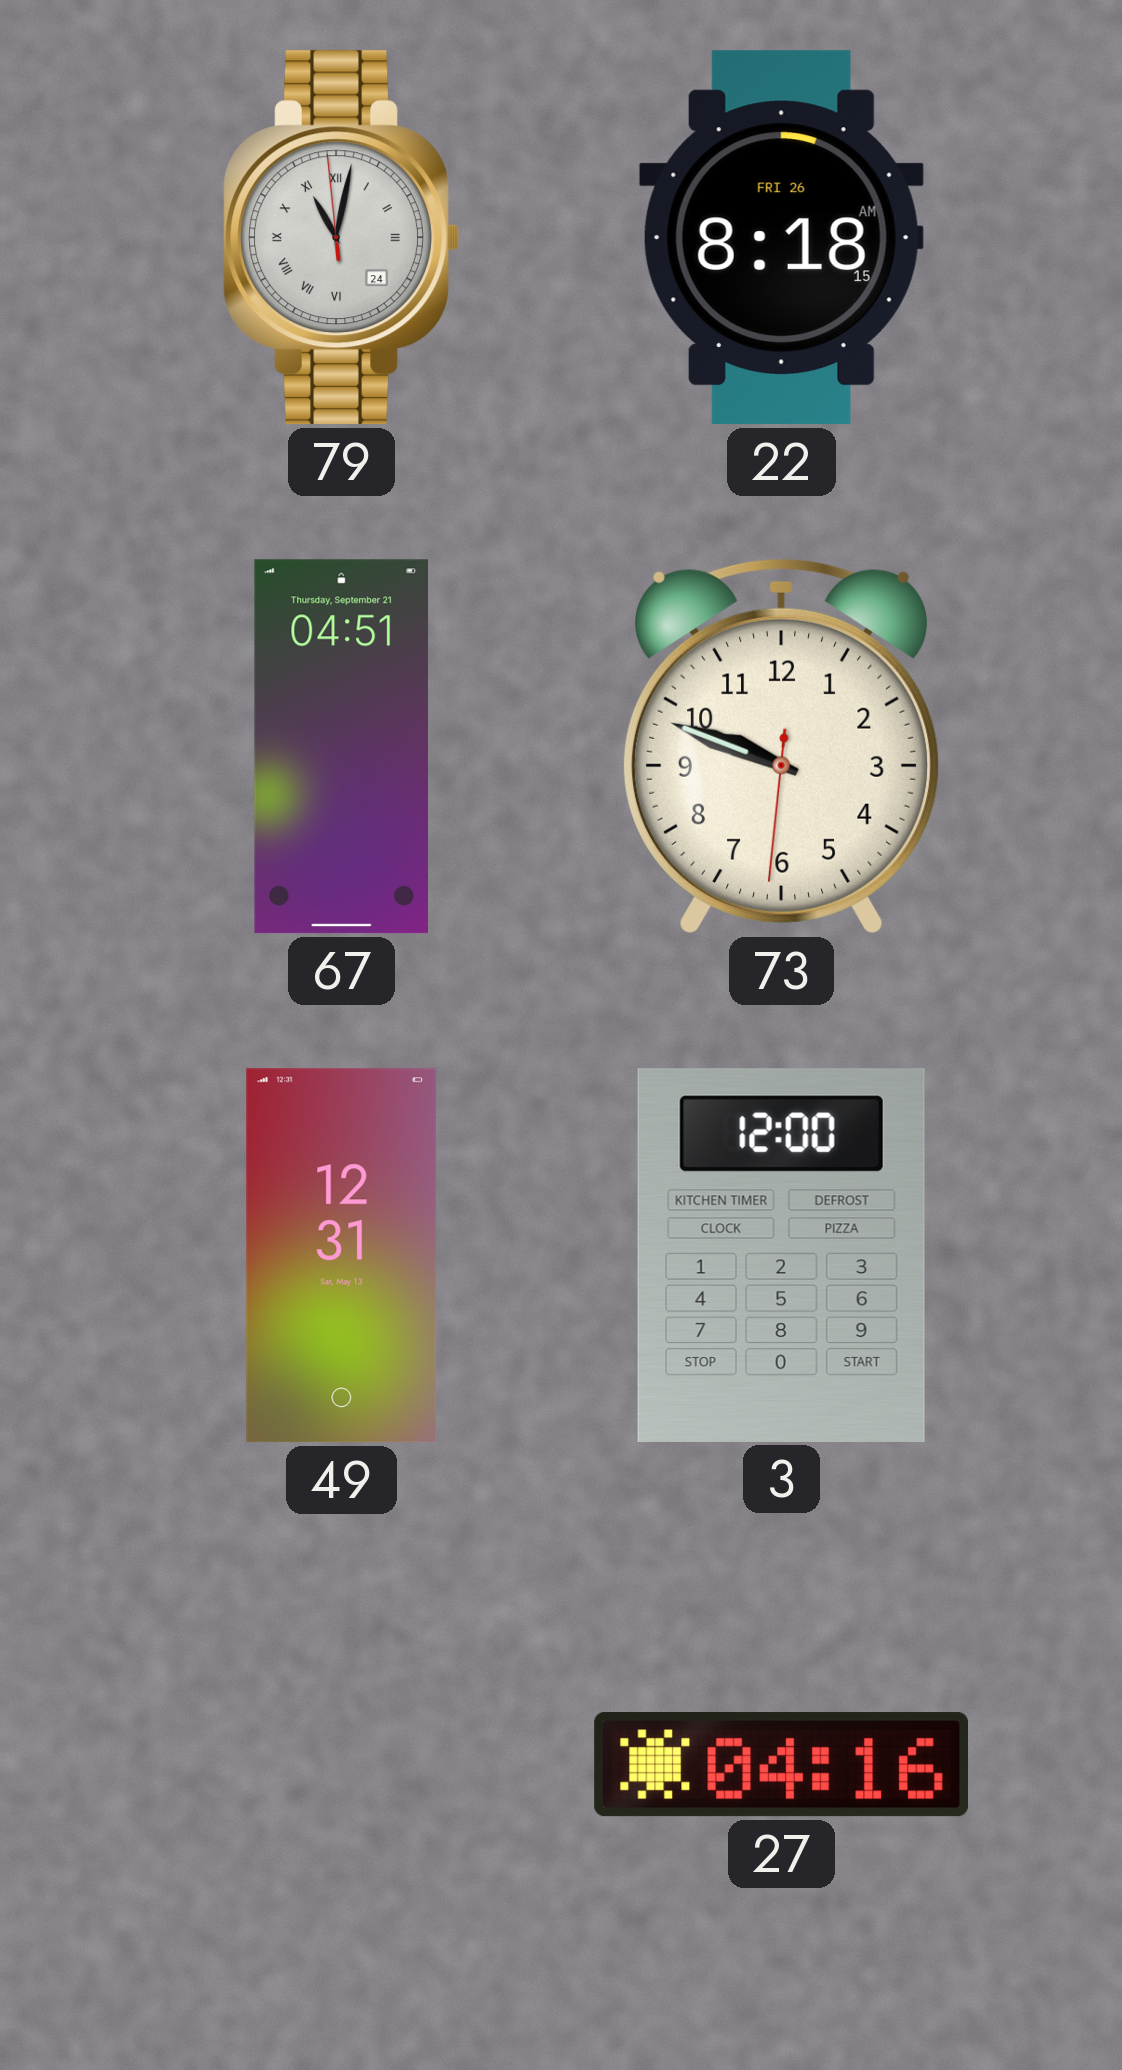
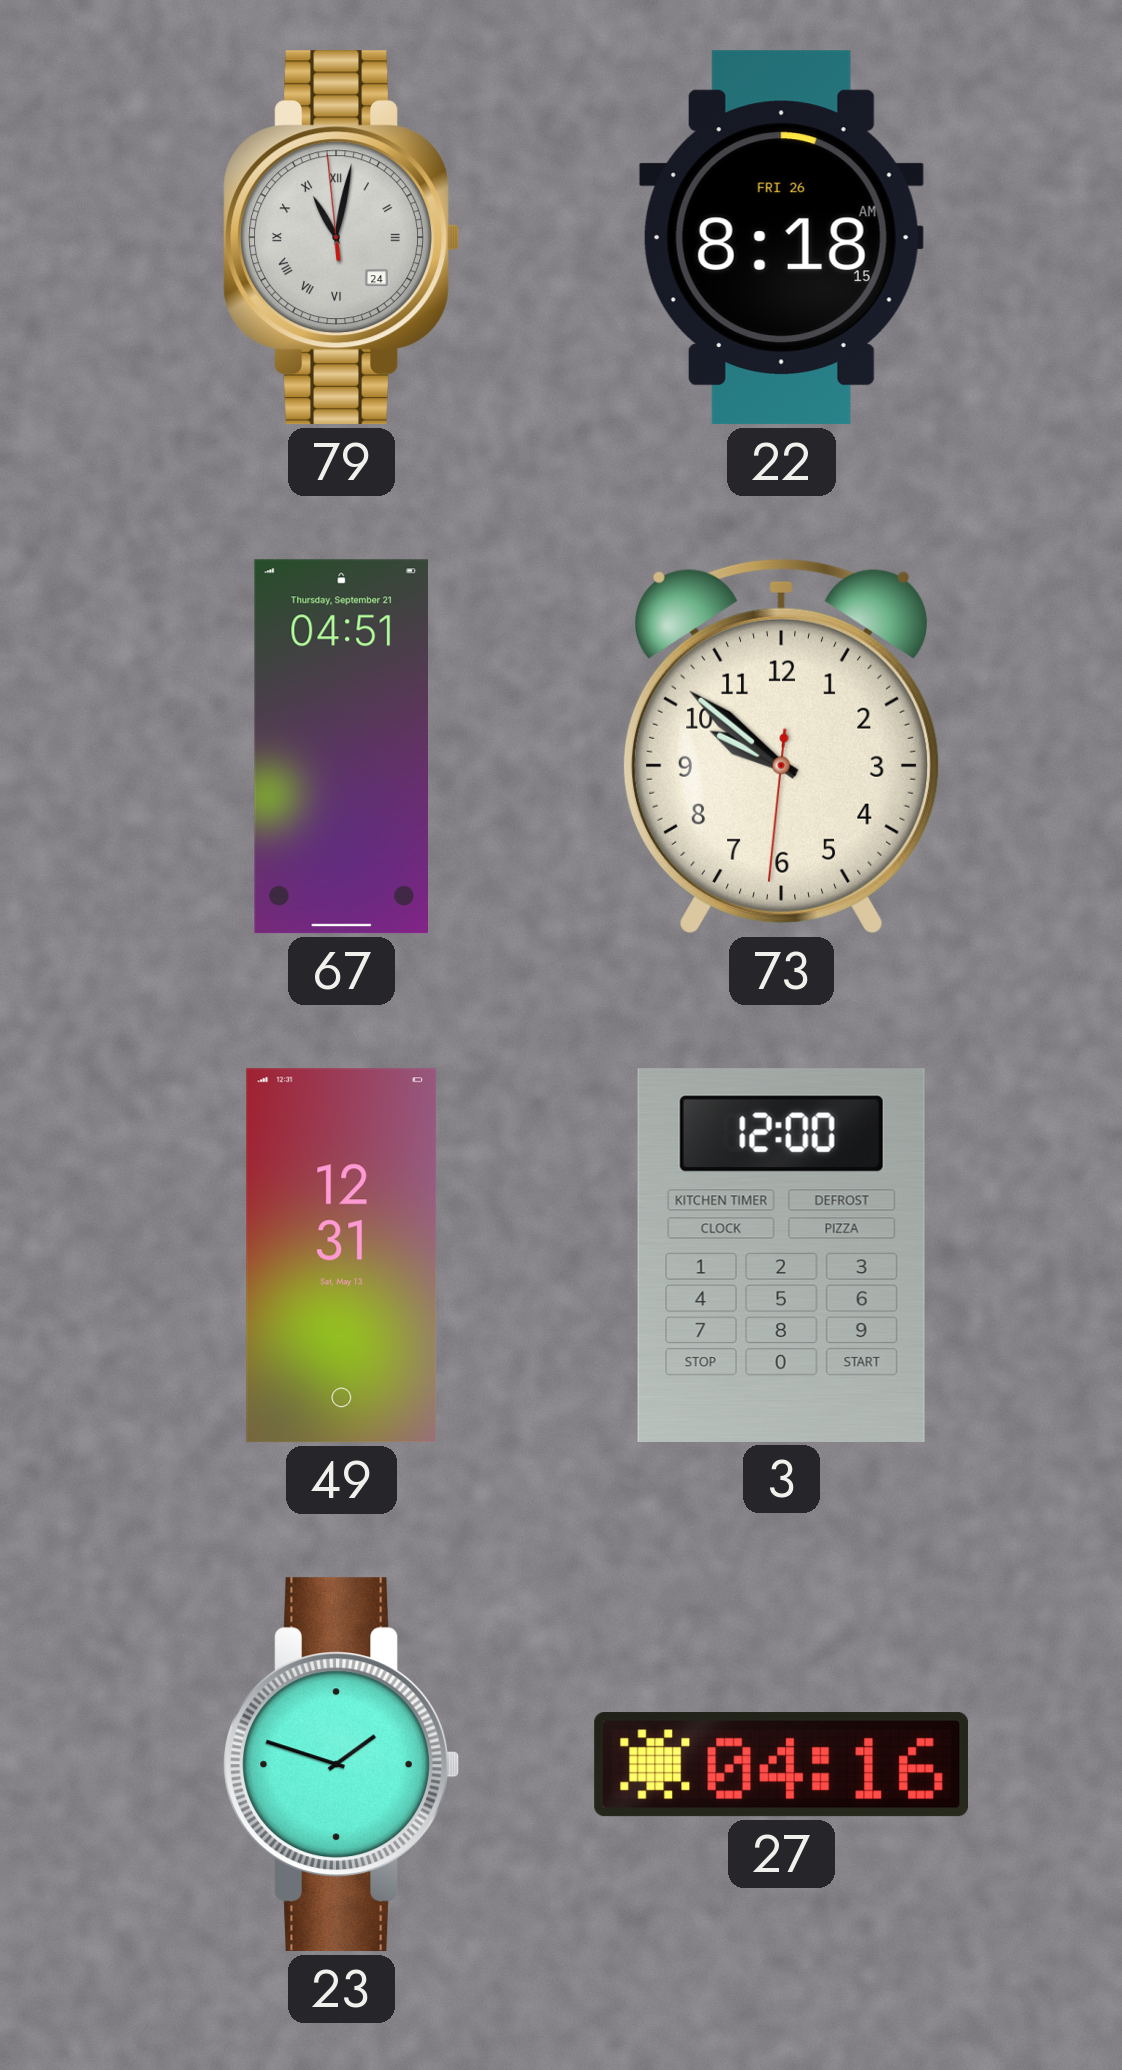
73: 9:48 -> 9:51 (782, 746)
23: none -> 1:48 (341, 1765)
